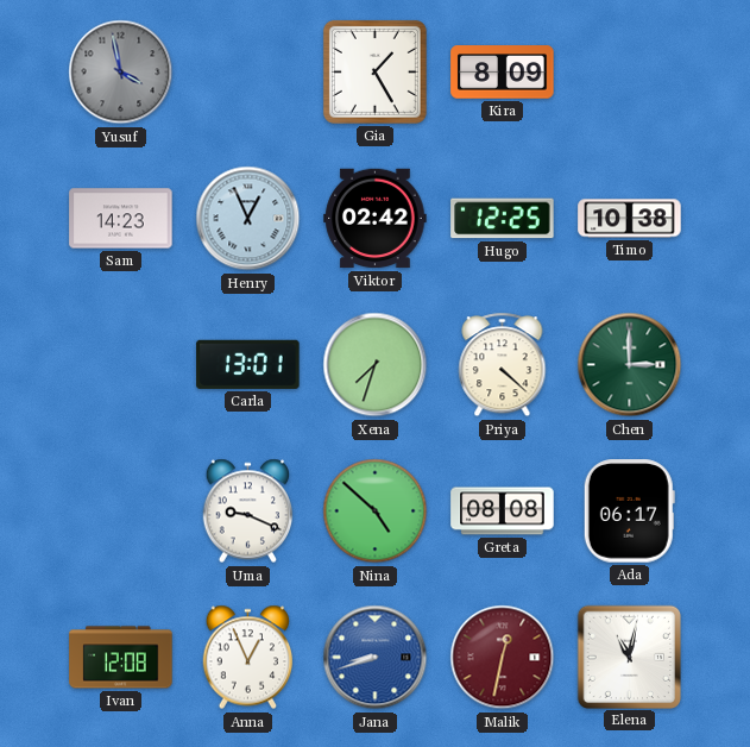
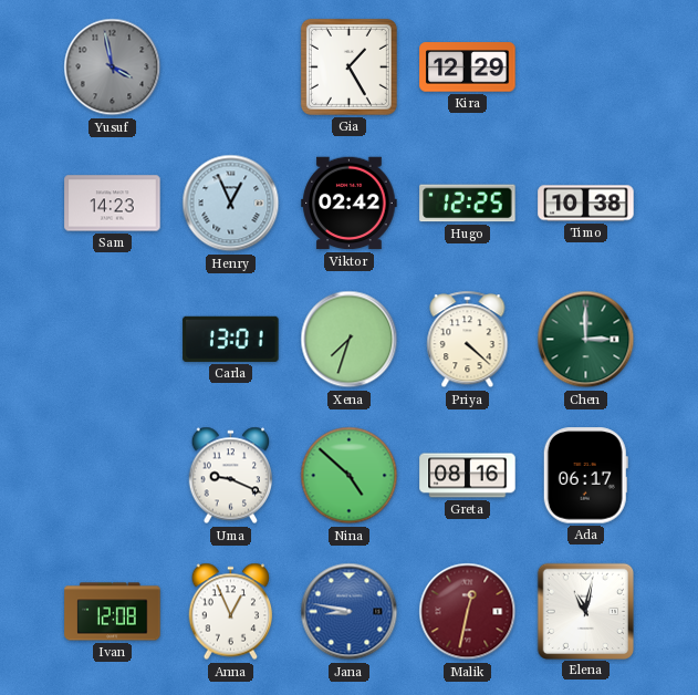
Kira: 8:09 -> 12:29 (468, 68)
Greta: 08:08 -> 08:16 (468, 476)
Jana: 8:42 -> 8:47 (350, 612)
